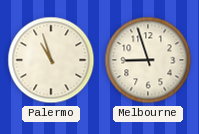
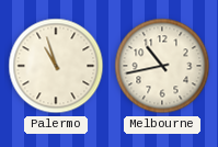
Melbourne: 8:57 -> 10:43 (162, 66)
